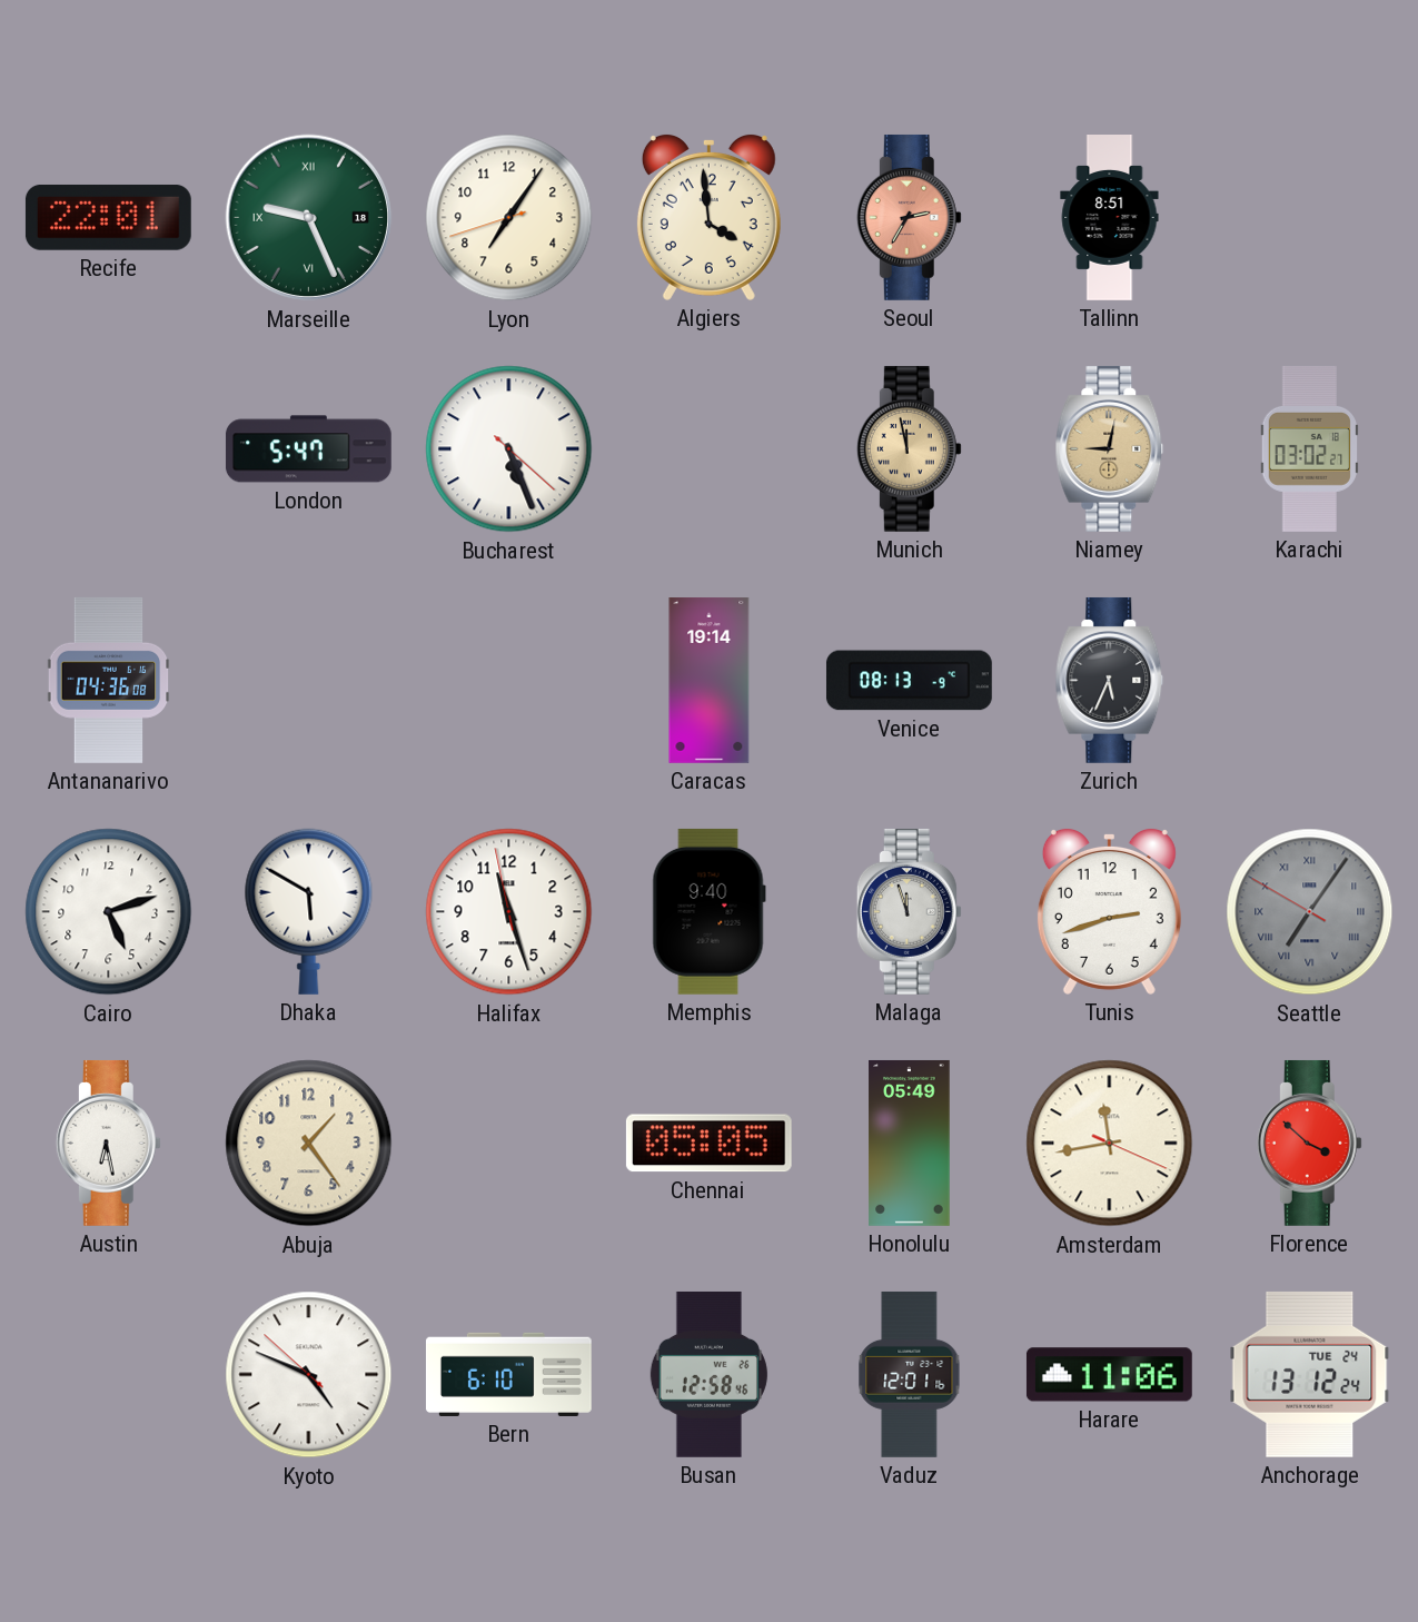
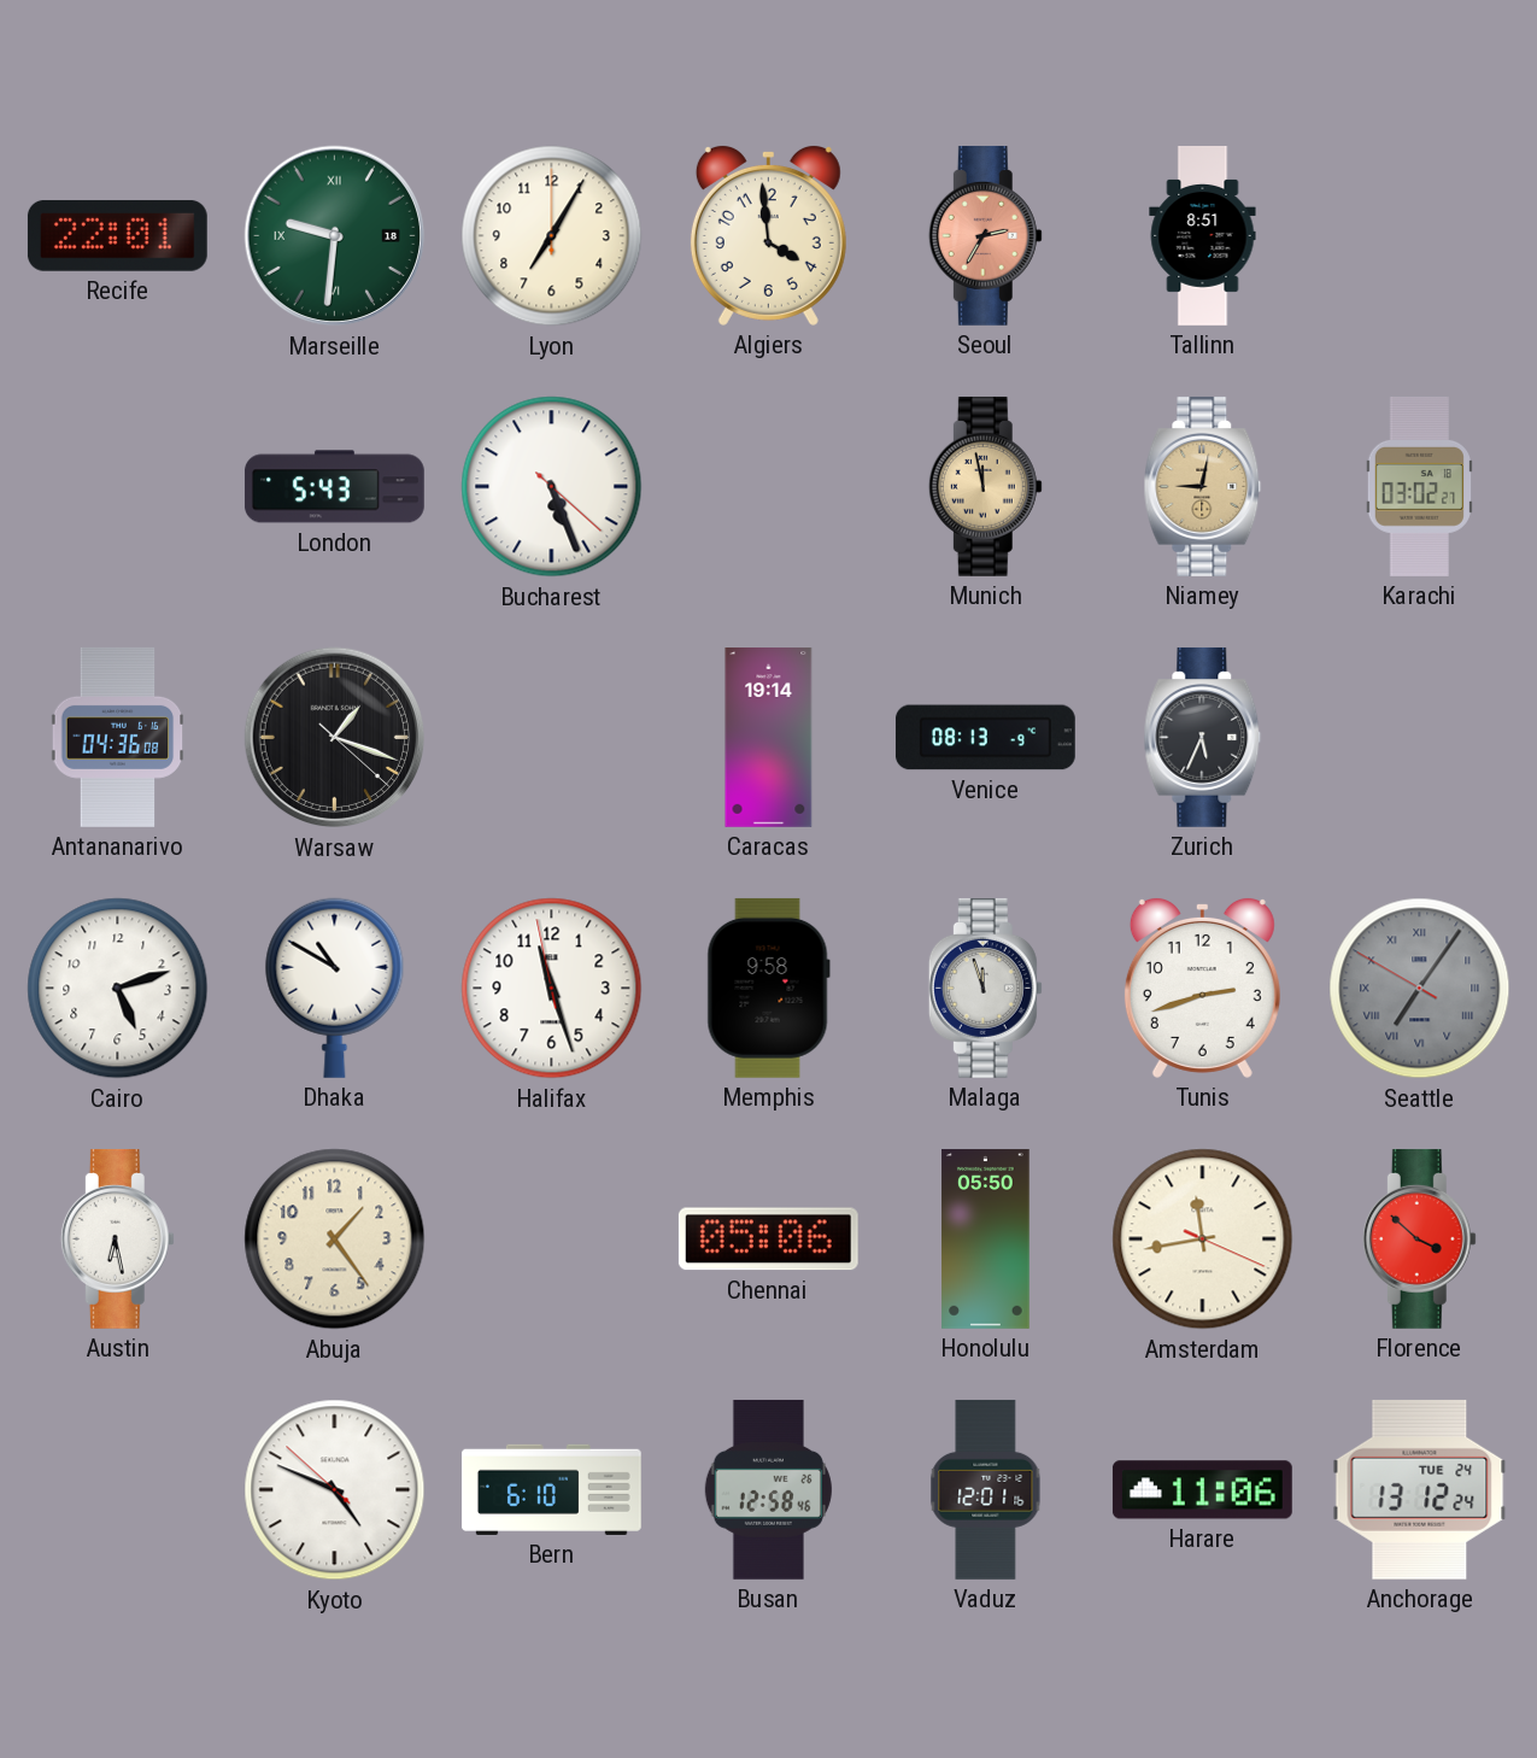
Marseille: 9:26 -> 9:31 (335, 236)
Lyon: 7:05:42 -> 7:05:00 (552, 236)
London: 5:47 -> 5:43 (334, 487)
Warsaw: none -> 1:18 (335, 738)
Dhaka: 5:50 -> 10:50 (335, 988)
Memphis: 9:40 -> 9:58 (768, 988)
Chennai: 05:05 -> 05:06 (768, 1240)
Honolulu: 05:49 -> 05:50 (986, 1240)
